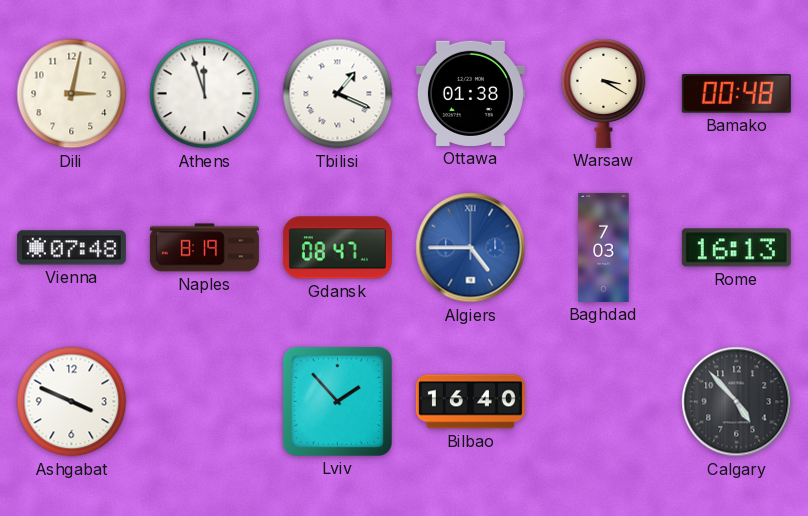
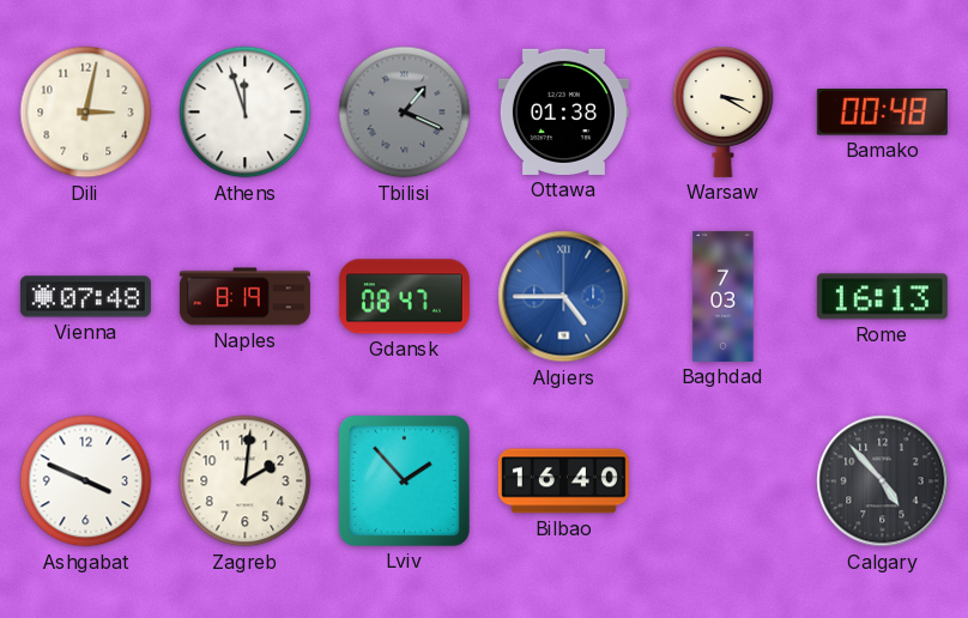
Tbilisi dial: white -> grey (405, 113)
Zagreb: none -> 2:01 (246, 481)
